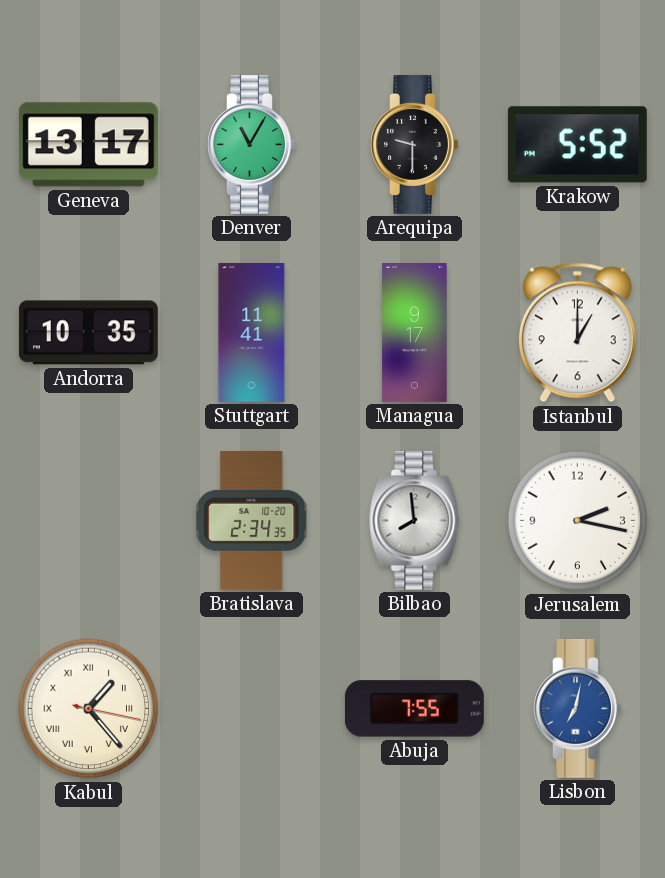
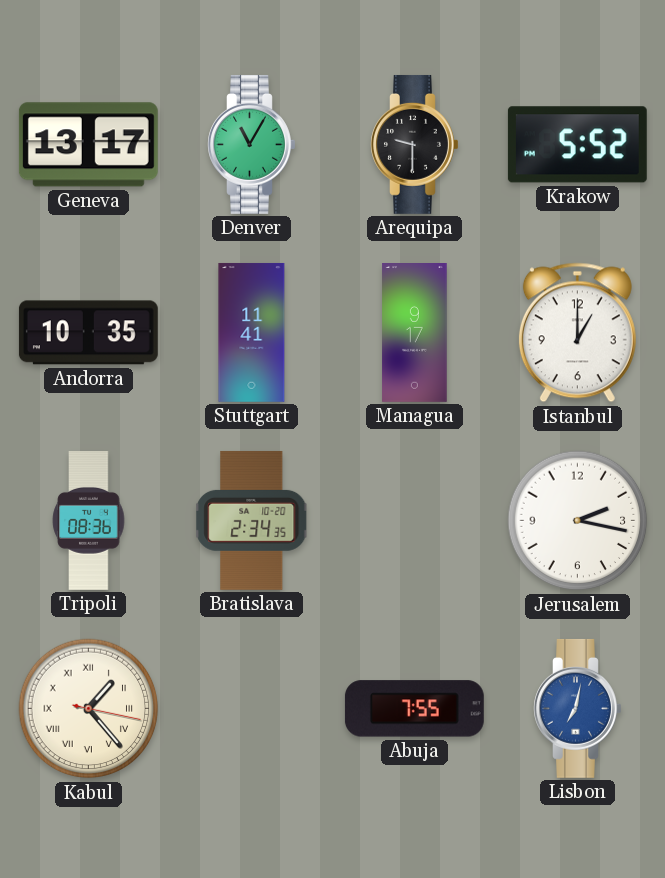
Tripoli: none -> 08:36 (89, 521)
Bilbao: 7:59 -> none (415, 520)
